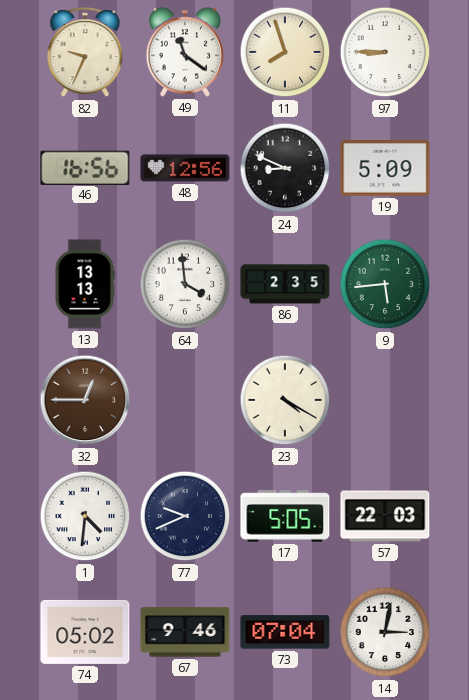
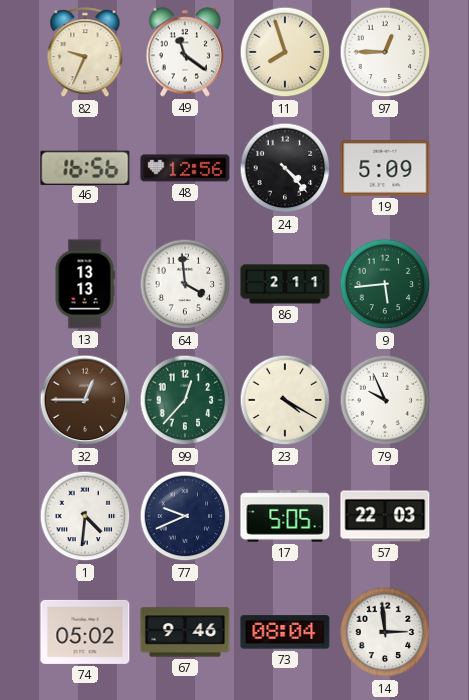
97: 8:45 -> 12:45 (385, 52)
24: 8:49 -> 4:23 (285, 168)
86: 2:35 -> 2:11 (285, 284)
99: none -> 12:37 (185, 400)
79: none -> 9:56 (385, 400)
73: 07:04 -> 08:04 (285, 632)
14: 3:02 -> 2:59 (385, 632)
